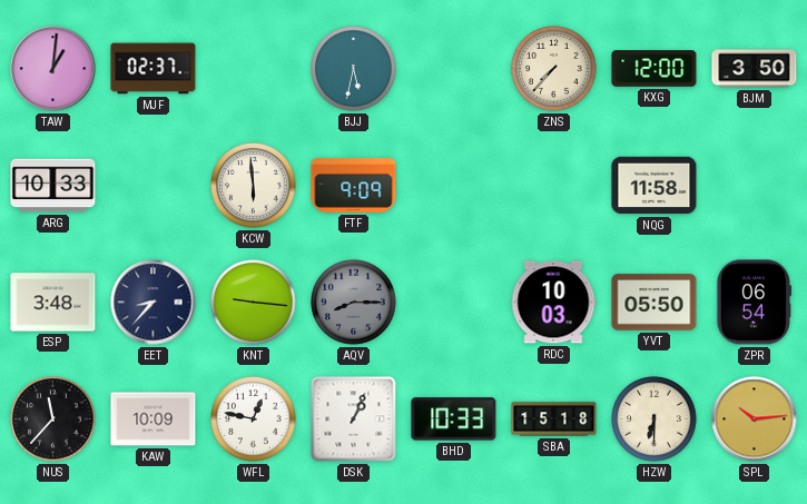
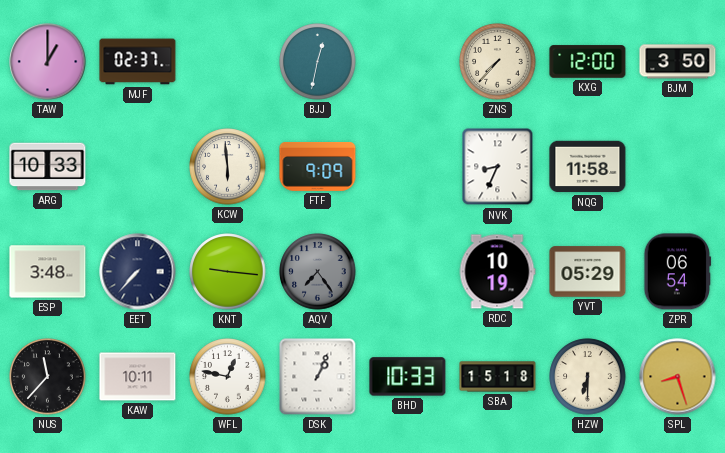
TAW: 1:01 -> 1:00 (48, 62)
BJJ: 5:32 -> 12:32 (318, 62)
NVK: none -> 8:34 (498, 167)
EET: 8:37 -> 7:37 (138, 272)
AQV: 8:15 -> 7:24 (318, 272)
RDC: 10:03 -> 10:19 (497, 272)
YVT: 05:50 -> 05:29 (588, 272)
KAW: 10:09 -> 10:11 (138, 377)
SPL: 10:14 -> 8:27 (678, 377)
